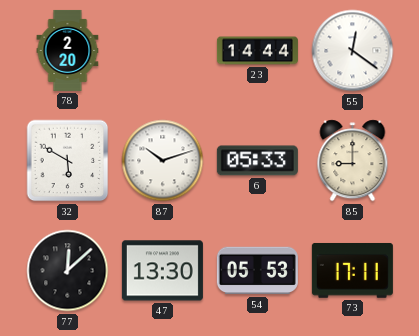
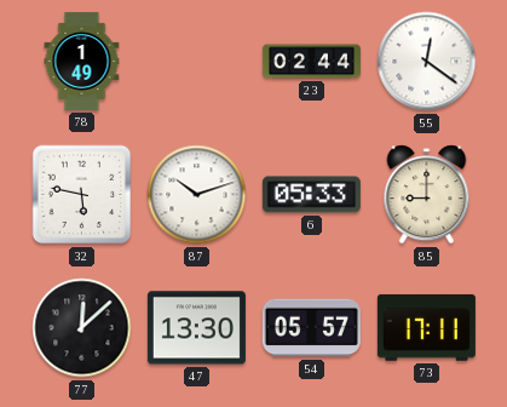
78: 2:20 -> 1:49 (82, 61)
23: 14:44 -> 02:44 (311, 62)
32: 5:50 -> 5:47 (82, 195)
54: 05:53 -> 05:57 (311, 328)
